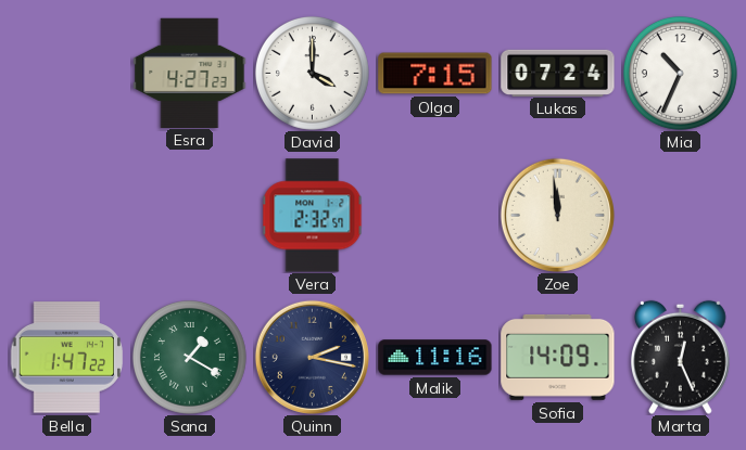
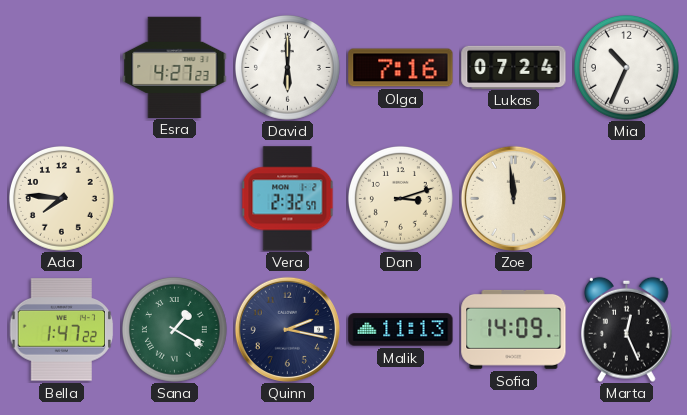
David: 4:00 -> 6:00 (287, 67)
Olga: 7:15 -> 7:16 (401, 68)
Ada: none -> 7:46 (61, 198)
Dan: none -> 3:12 (400, 198)
Malik: 11:16 -> 11:13 (401, 330)
